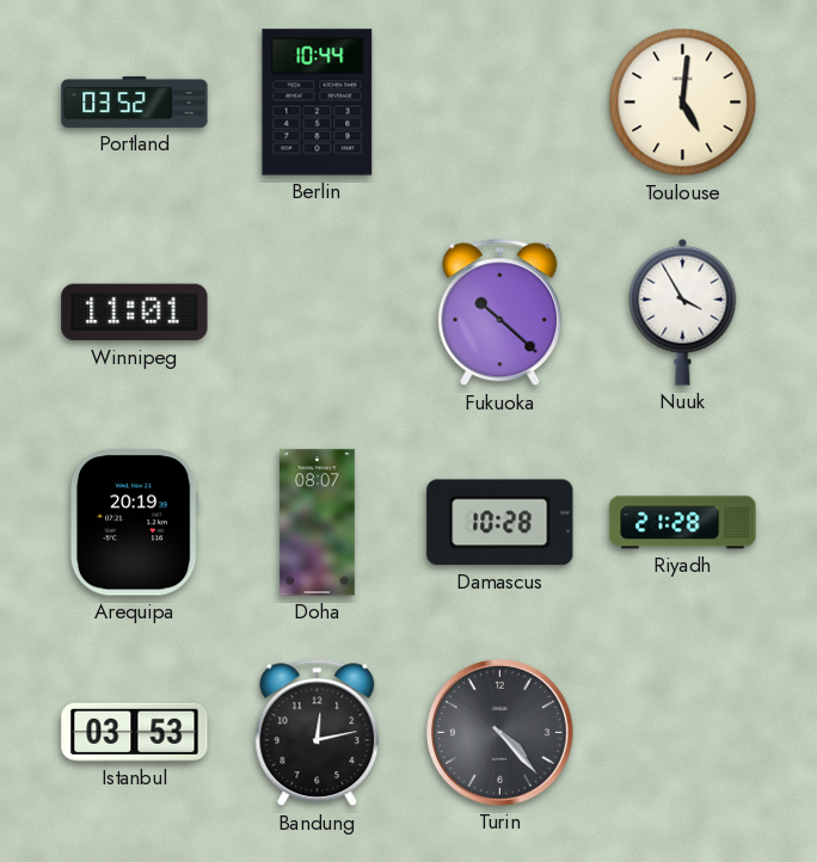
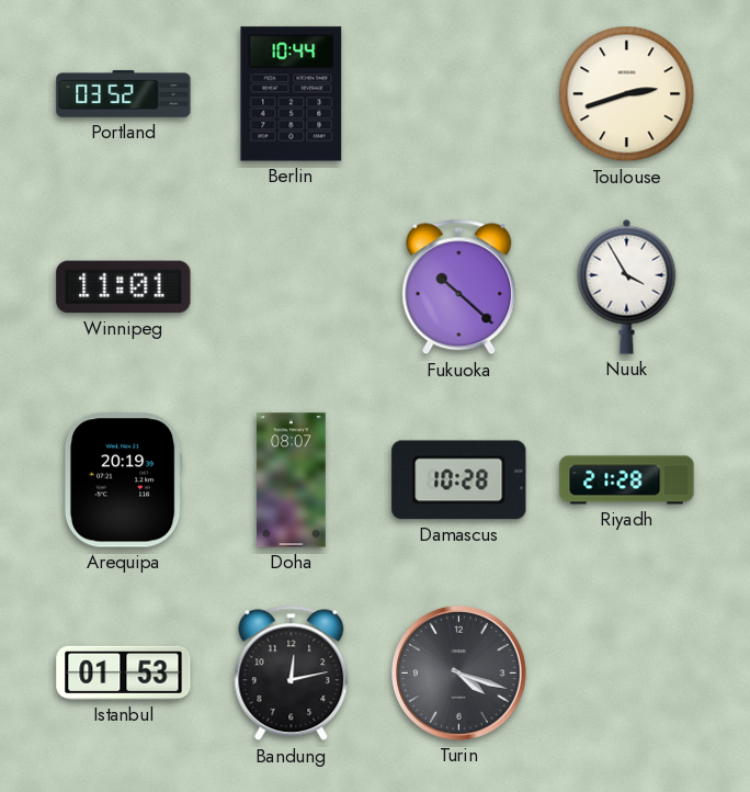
Toulouse: 5:01 -> 2:42 (627, 94)
Istanbul: 03:53 -> 01:53 (124, 672)
Turin: 4:23 -> 4:18 (459, 674)
